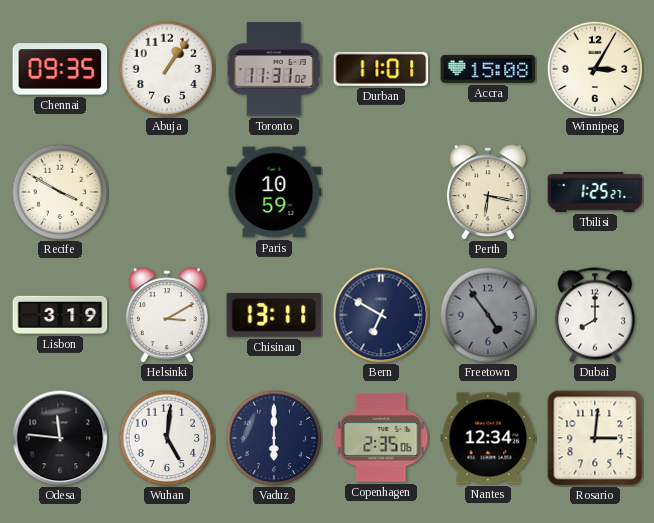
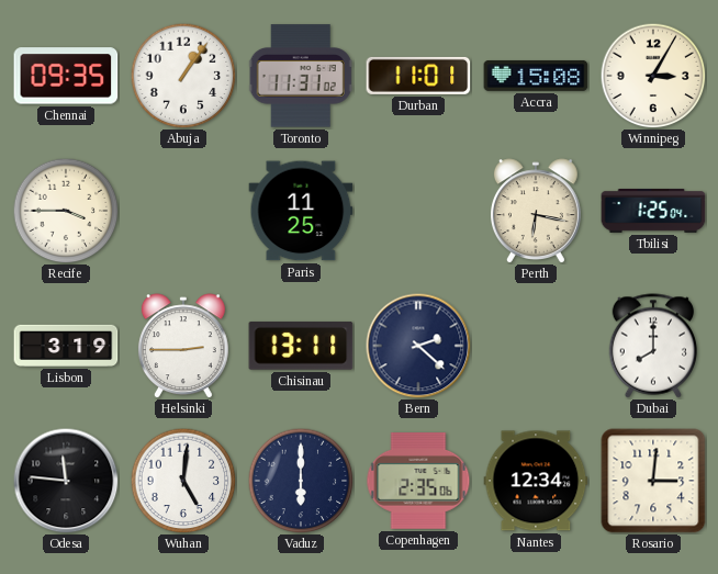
Recife: 3:50 -> 3:45 (66, 211)
Paris: 10:59 -> 11:25 (301, 211)
Tbilisi: 1:25:27 -> 1:25:04 (653, 211)
Helsinki: 3:10 -> 2:45 (183, 346)
Bern: 6:50 -> 2:22 (418, 346)
Freetown: 4:54 -> none (488, 315)
